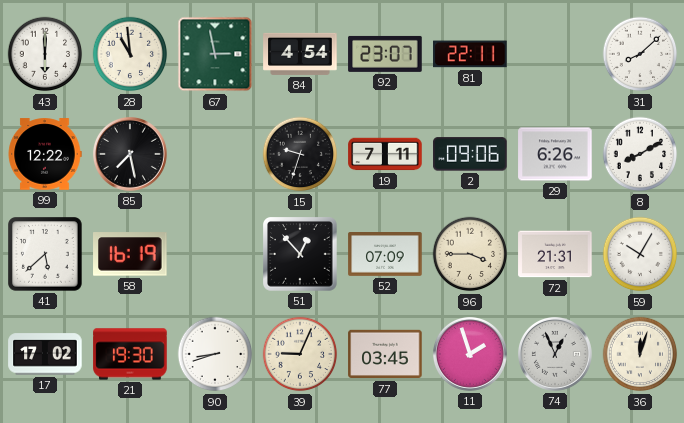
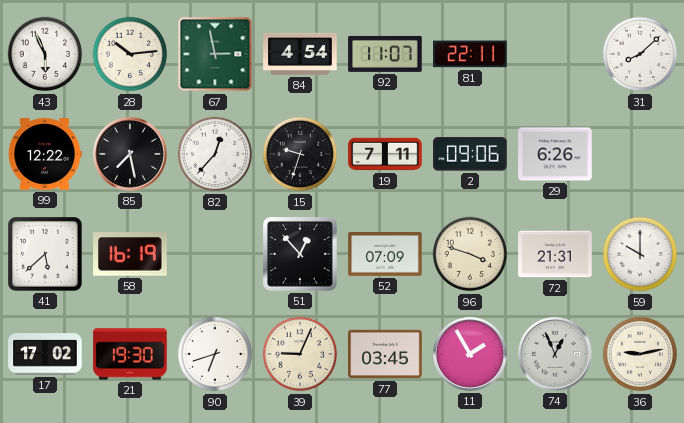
43: 6:00 -> 5:56 (45, 54)
28: 10:59 -> 10:14 (130, 54)
92: 23:07 -> 11:07 (385, 54)
82: none -> 12:37 (215, 154)
8: 8:10 -> none (640, 154)
96: 3:45 -> 3:48 (470, 254)
59: 10:05 -> 10:00 (640, 254)
90: 8:42 -> 6:42 (215, 354)
11: 1:57 -> 1:55 (470, 354)
36: 12:03 -> 9:13 (640, 354)
